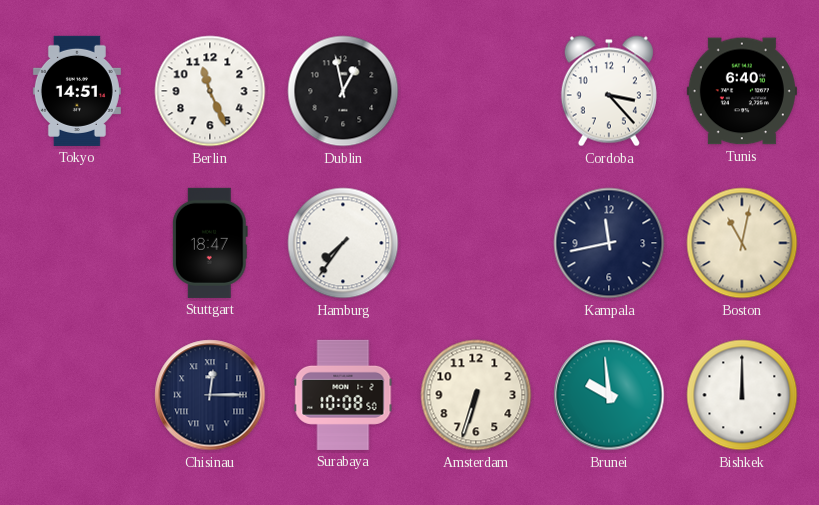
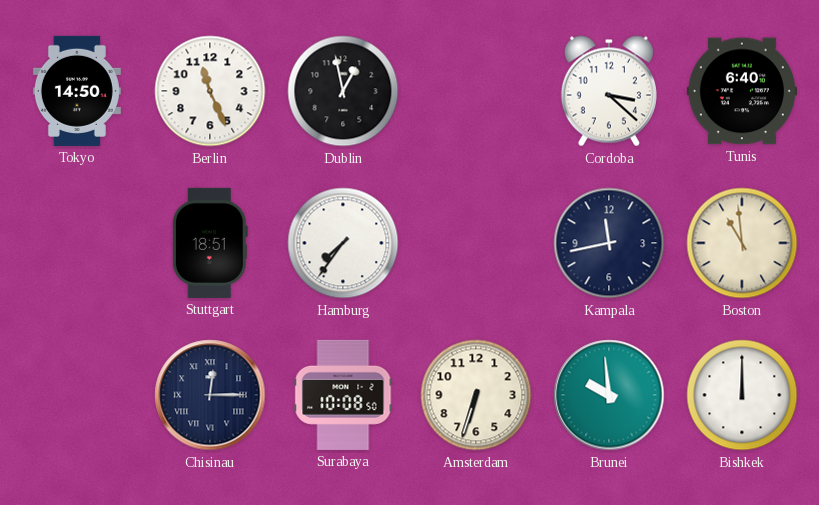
Tokyo: 14:51 -> 14:50 (77, 91)
Cordoba: 3:23 -> 3:22 (609, 91)
Stuttgart: 18:47 -> 18:51 (210, 243)
Boston: 11:02 -> 10:59 (742, 243)
